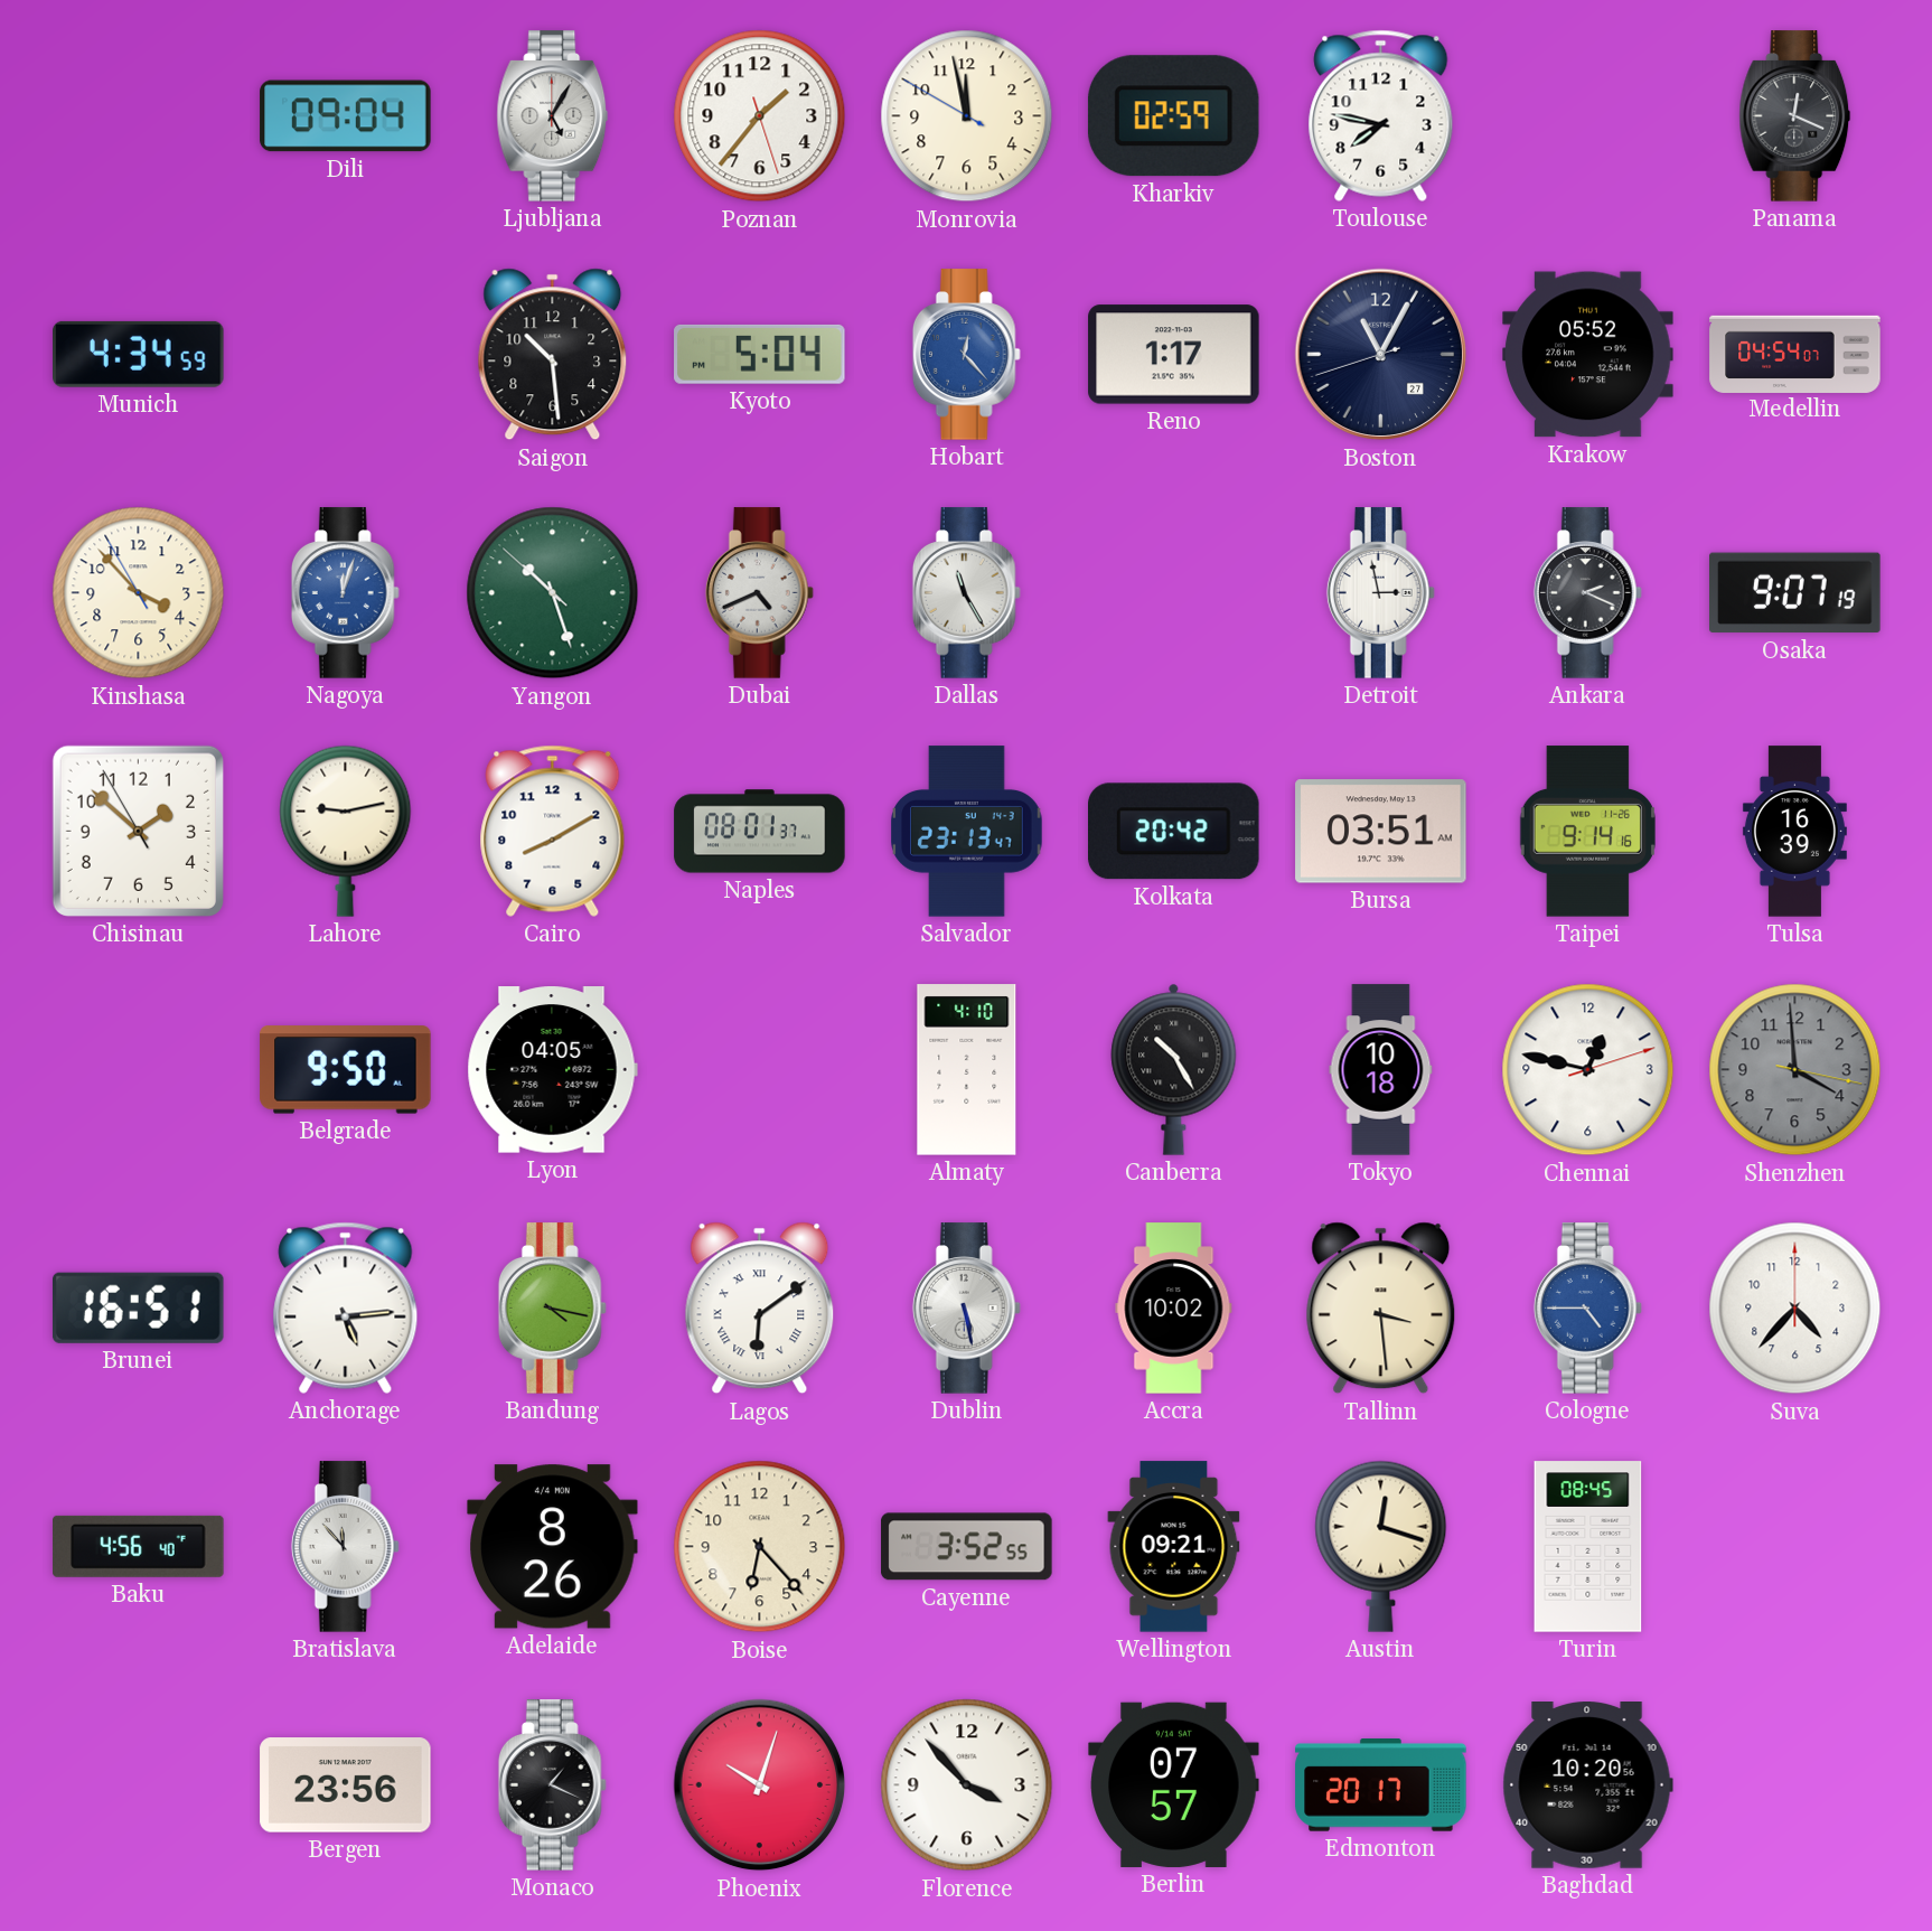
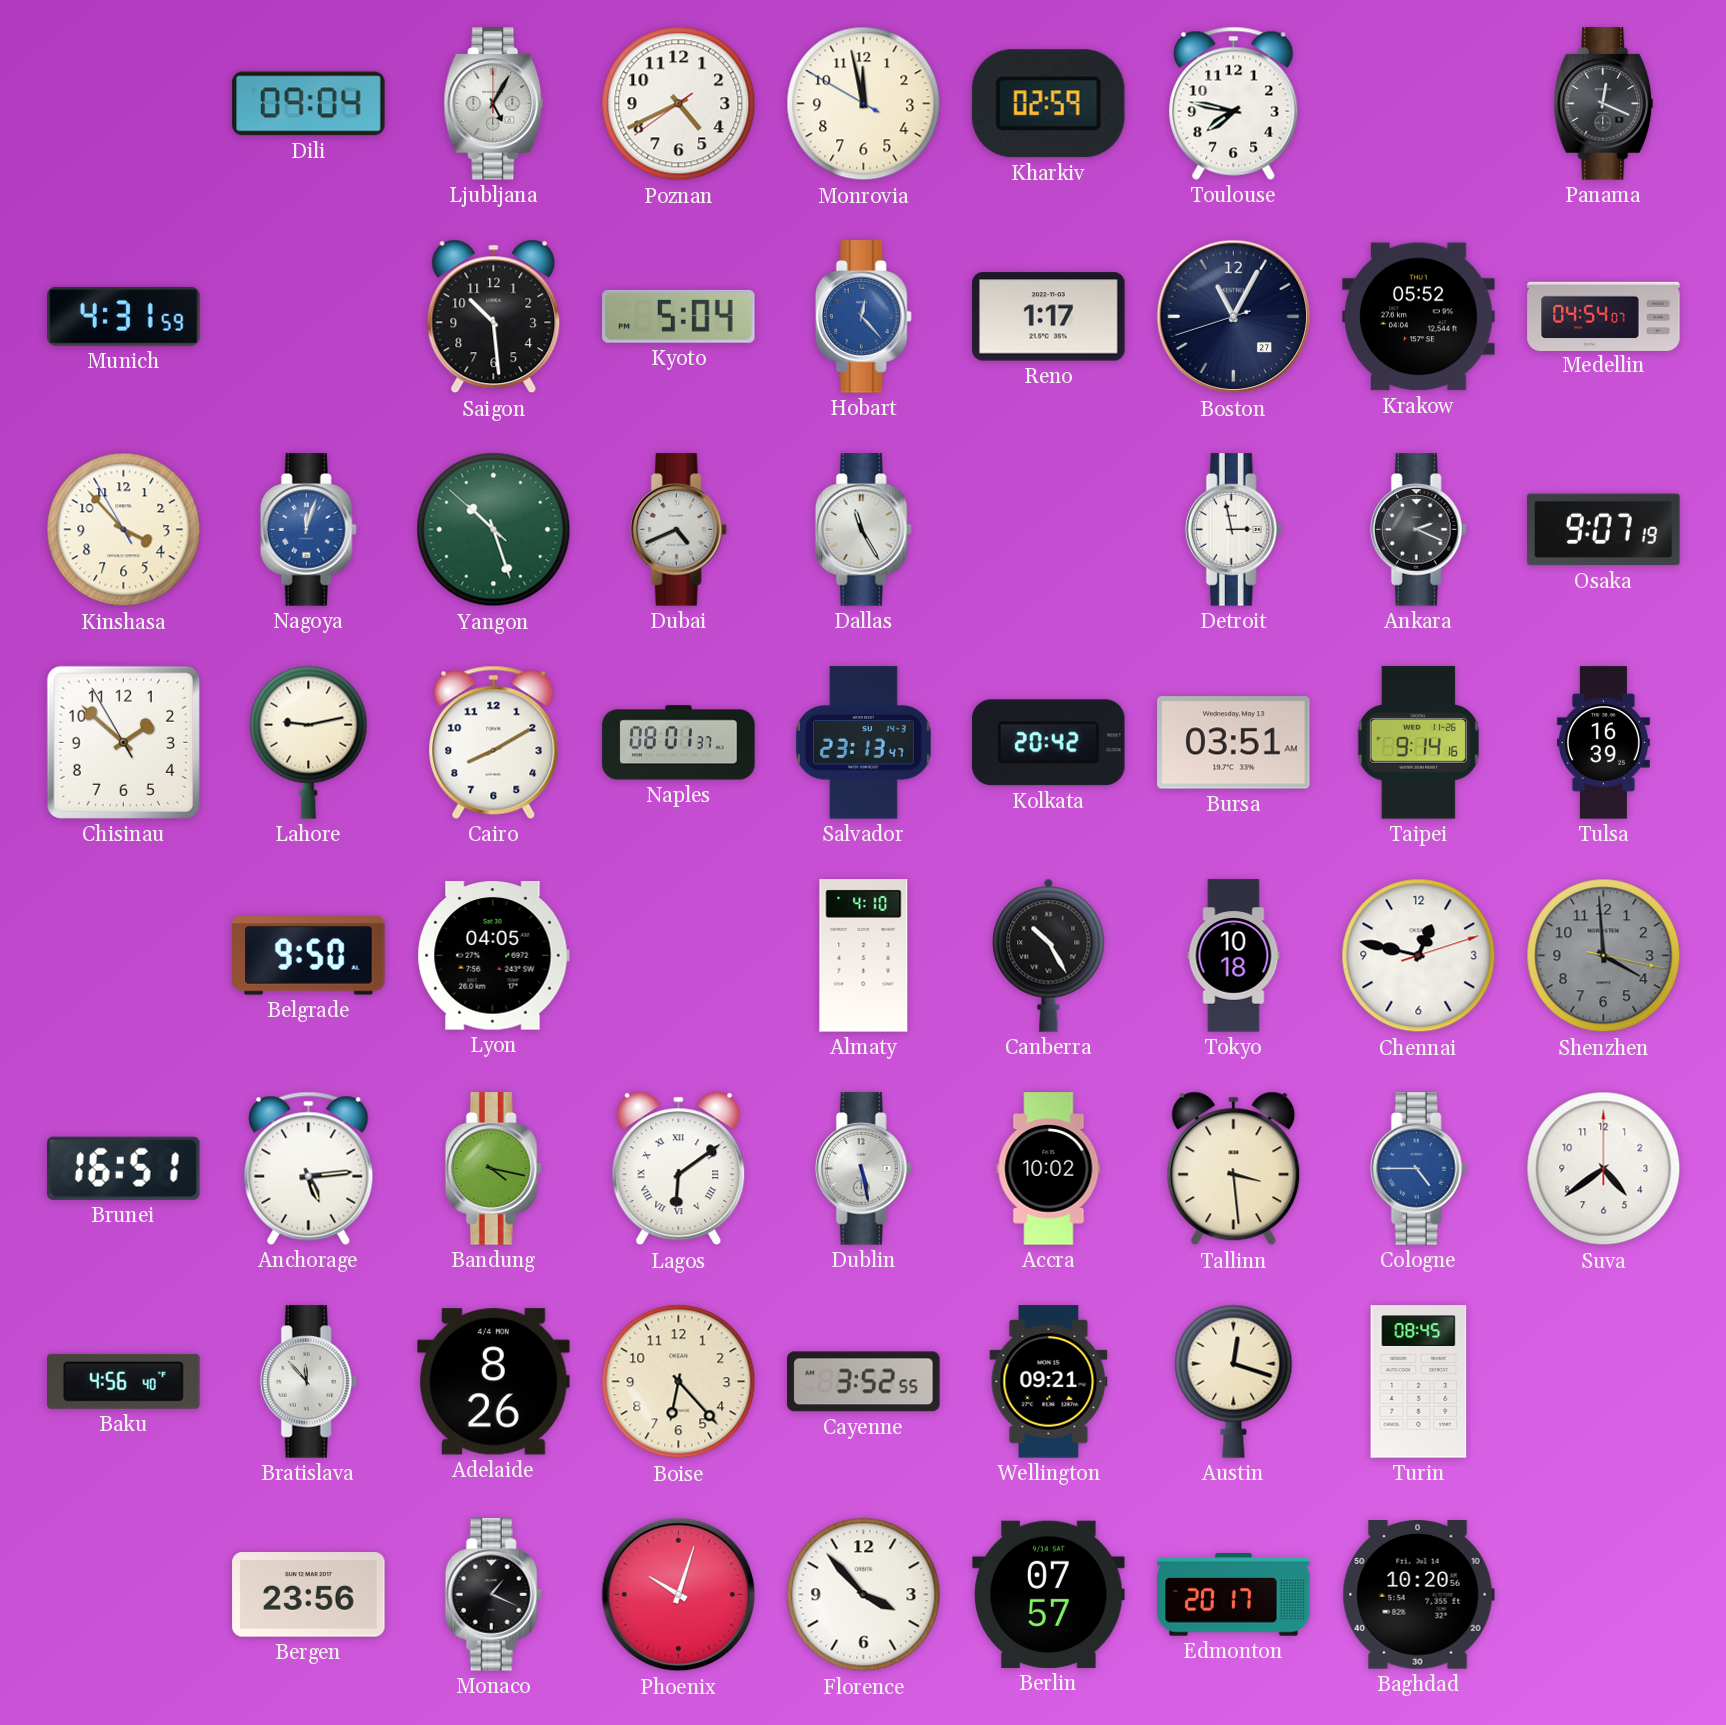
Poznan: 1:36 -> 4:40 (679, 104)
Munich: 4:34 -> 4:31 (124, 316)
Suva: 4:37 -> 4:39 (1604, 1169)
